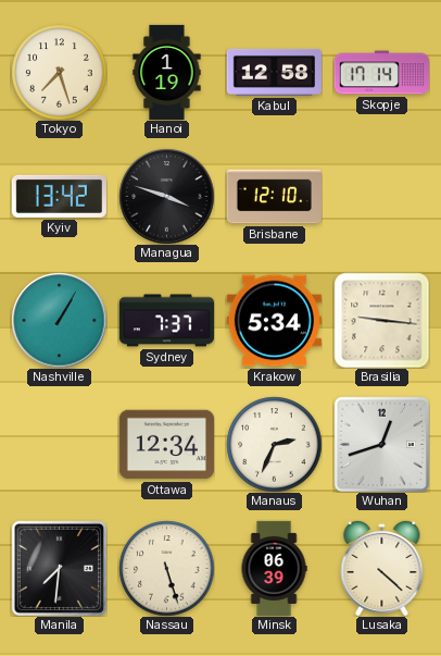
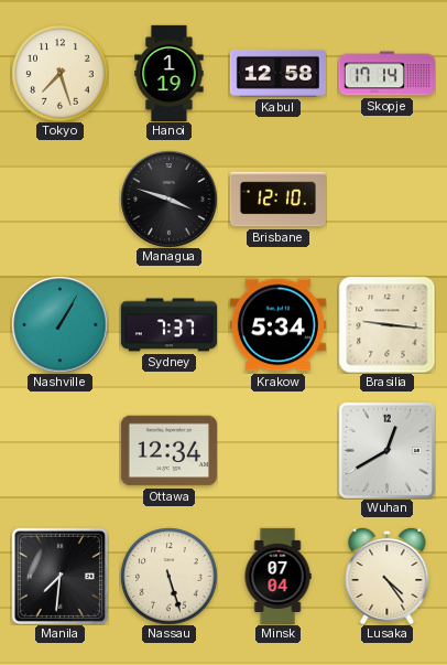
Kyiv: 13:42 -> none (59, 196)
Manaus: 2:34 -> none (274, 444)
Wuhan: 12:42 -> 12:40 (386, 450)
Minsk: 06:39 -> 07:04 (277, 576)
Lusaka: 4:22 -> 4:24 (388, 576)
